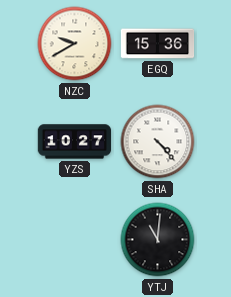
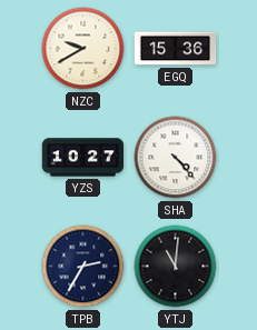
TPB: none -> 2:35 (83, 267)
